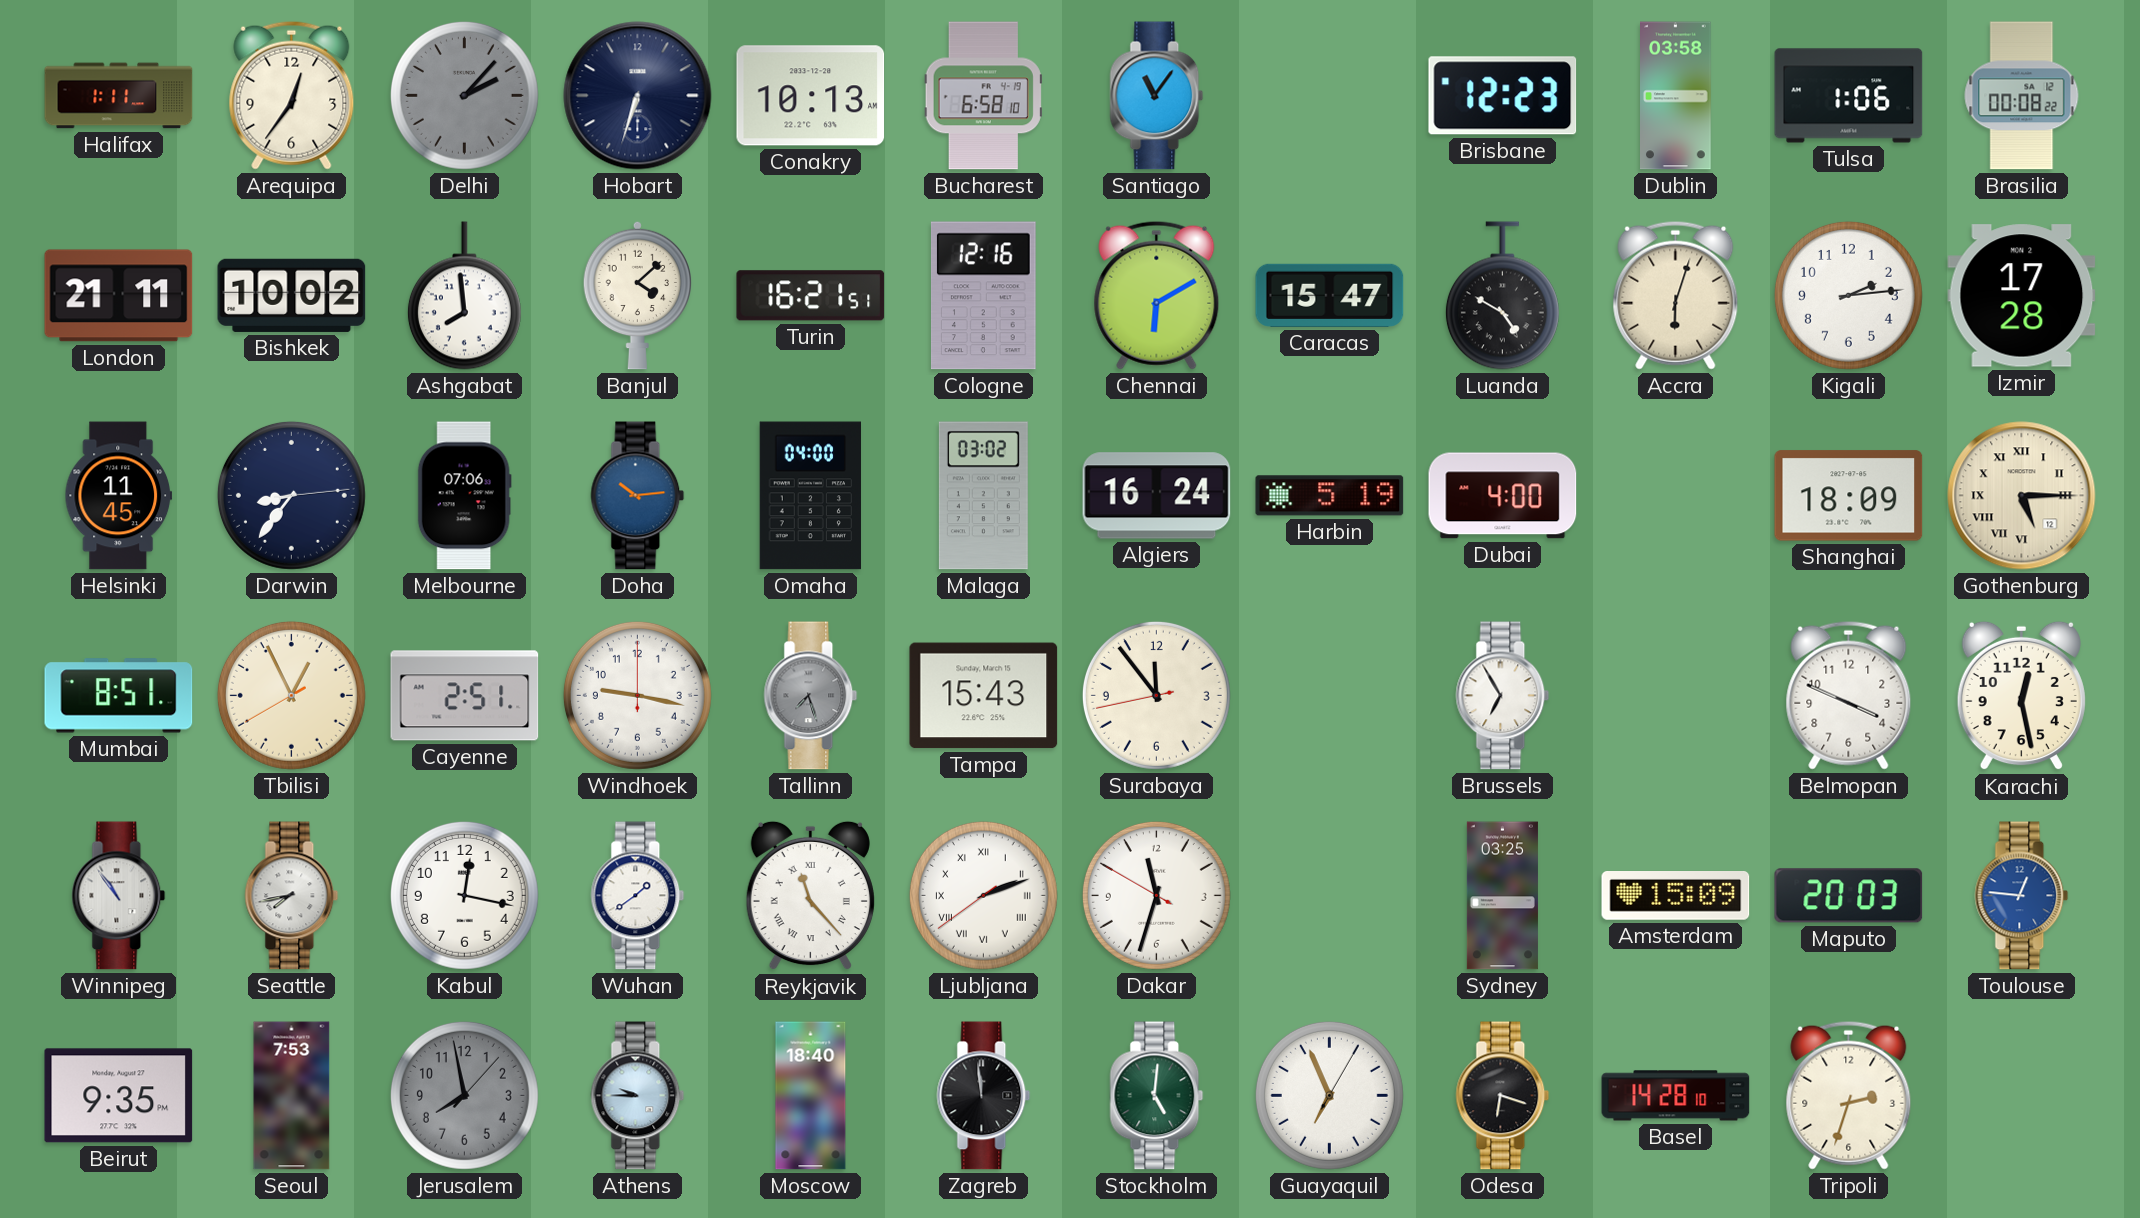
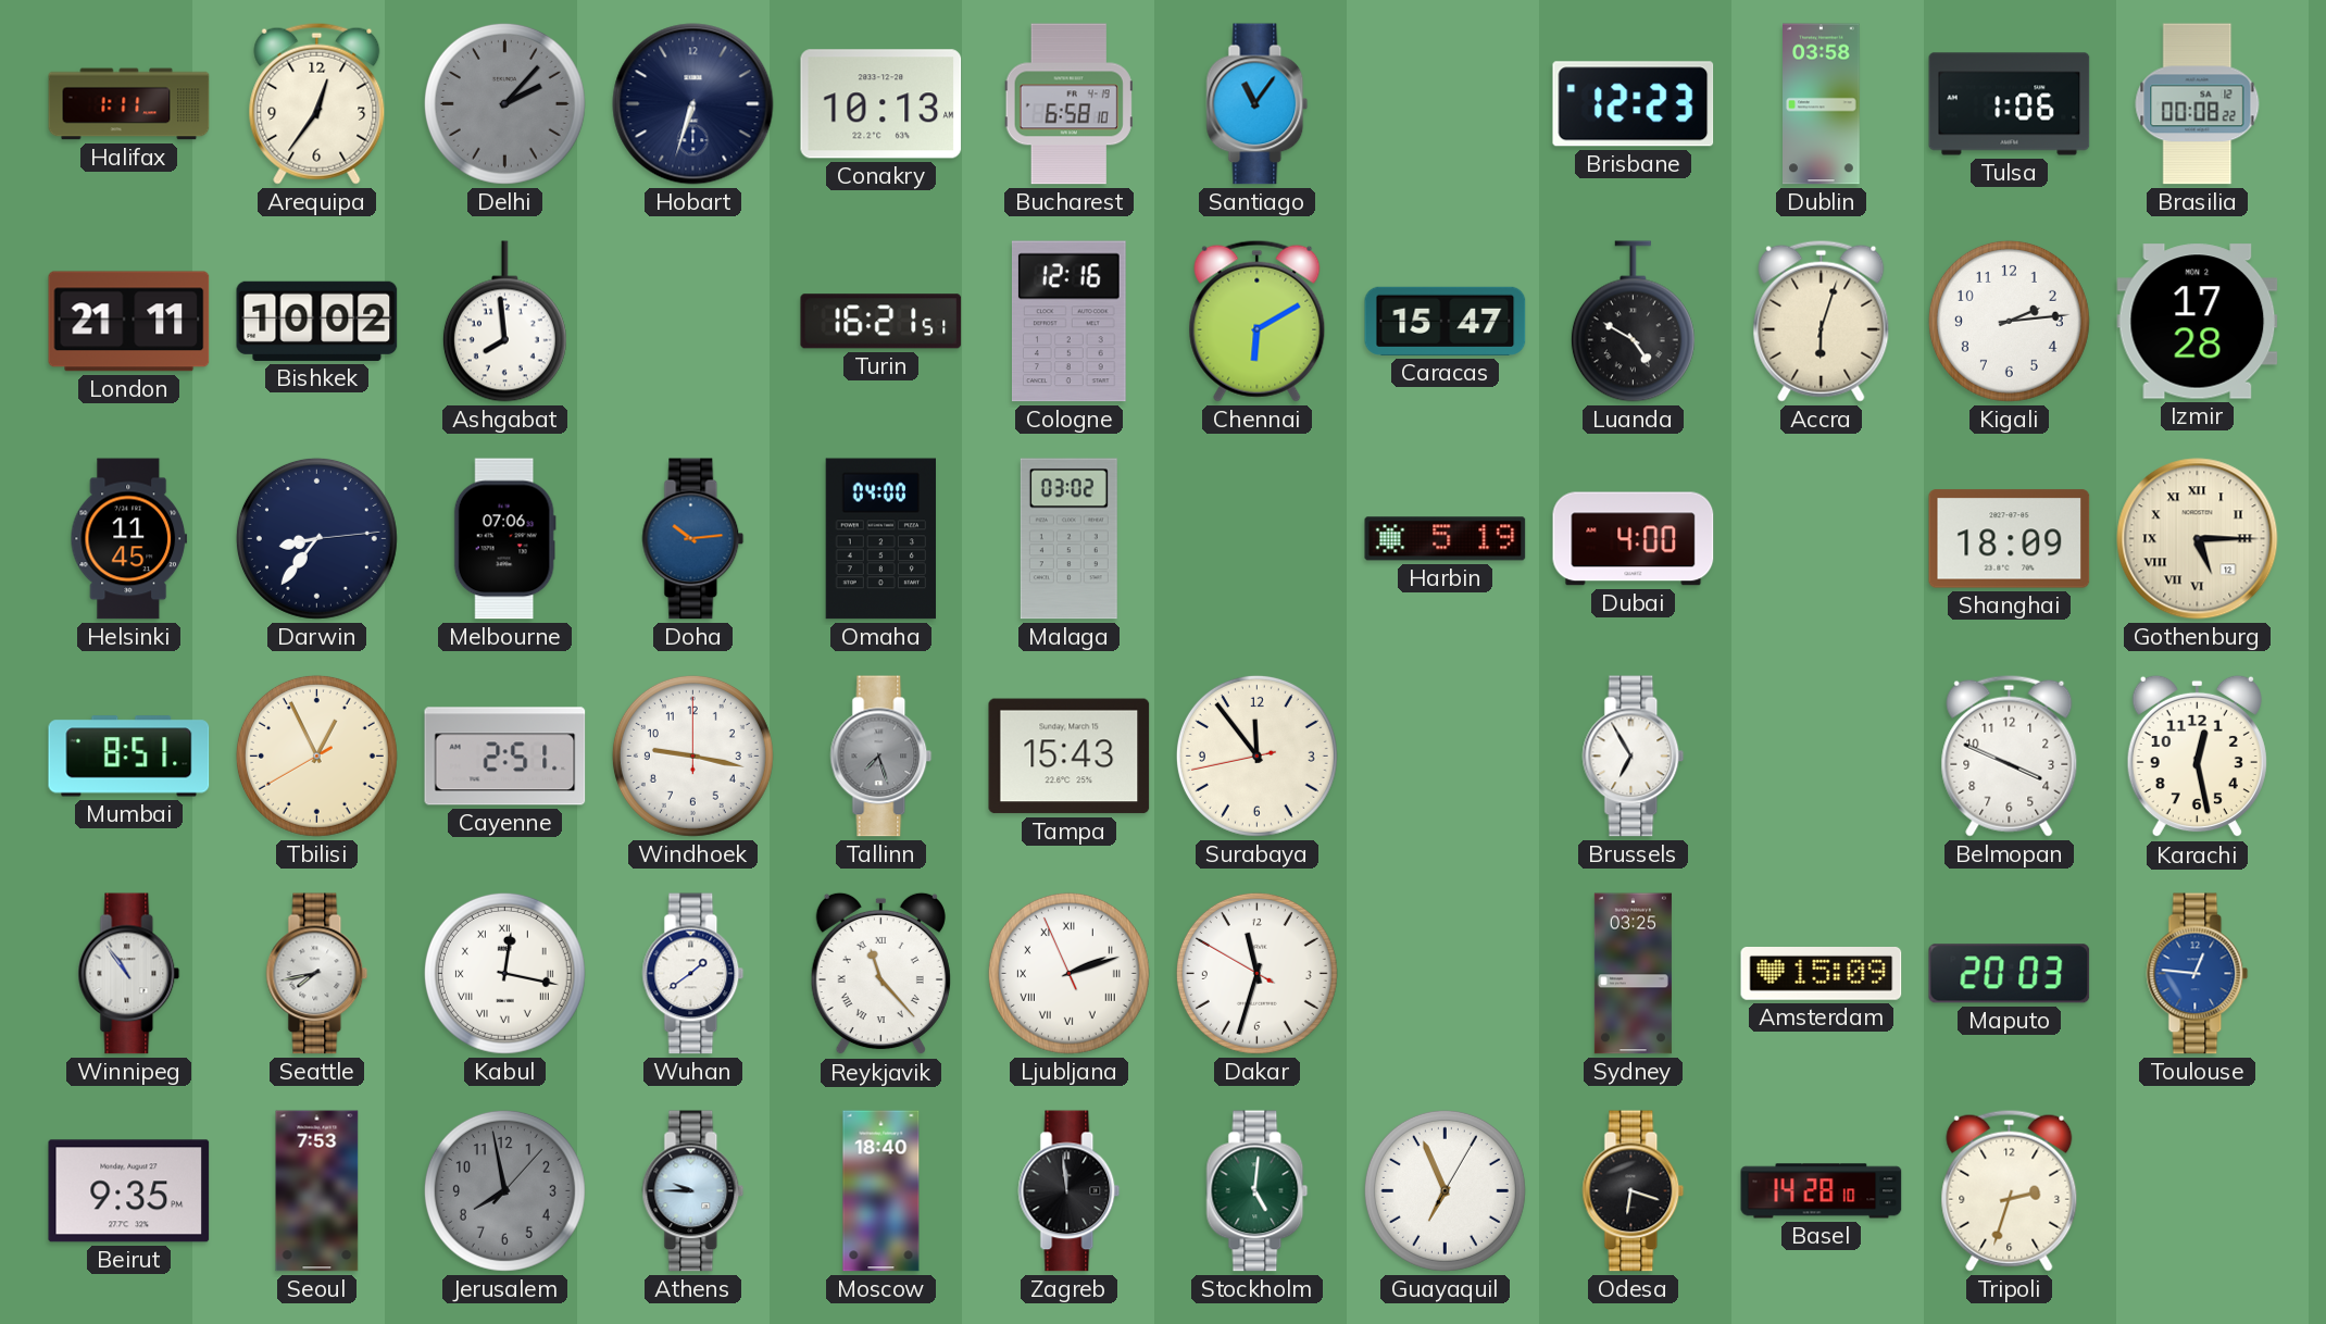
Banjul: 4:08 -> none (637, 295)
Algiers: 16:24 -> none (1157, 496)
Kabul numerals: Arabic -> Roman (504, 973)
Ljubljana: 2:11:39 -> 2:11:56 (1068, 973)
